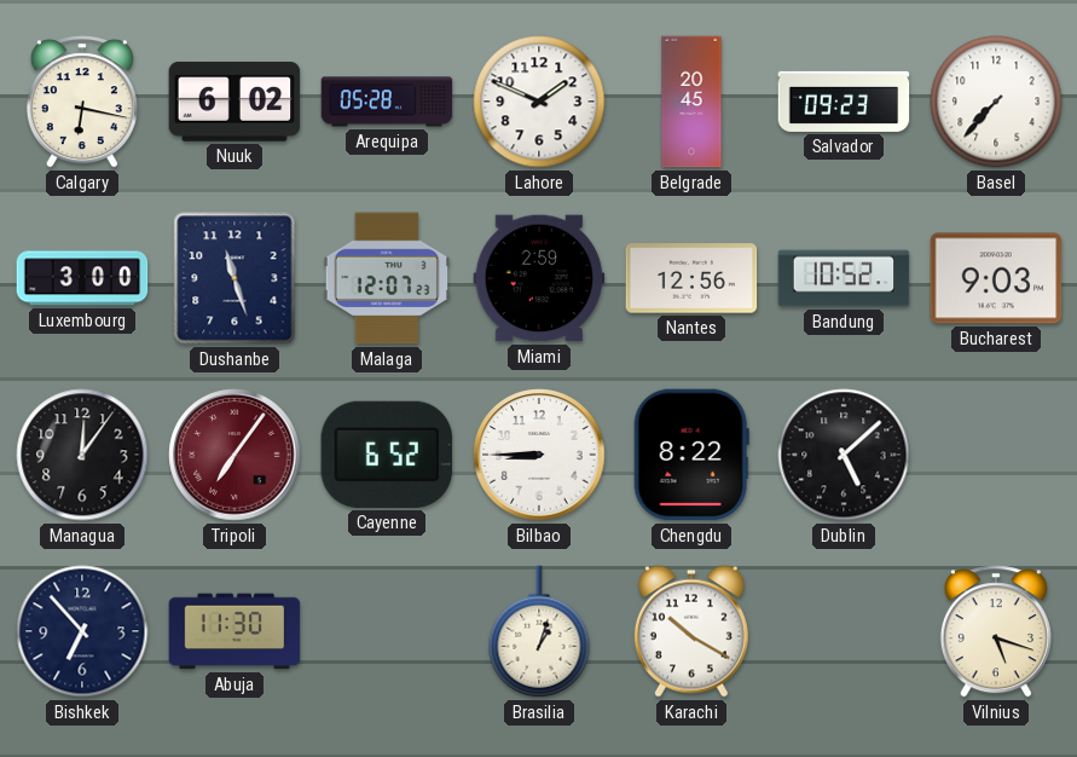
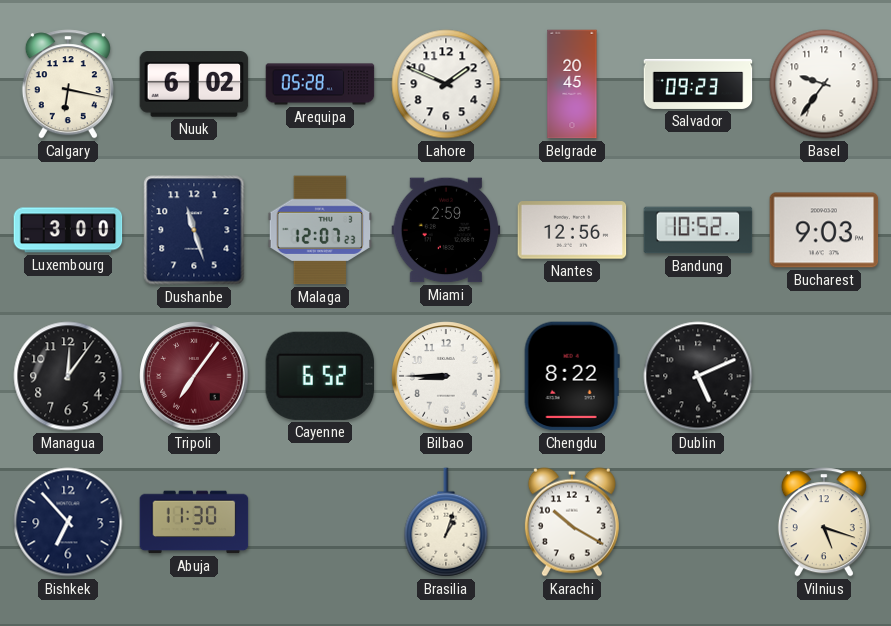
Basel: 7:37 -> 9:36 (824, 84)
Dublin: 5:08 -> 5:11 (698, 376)
